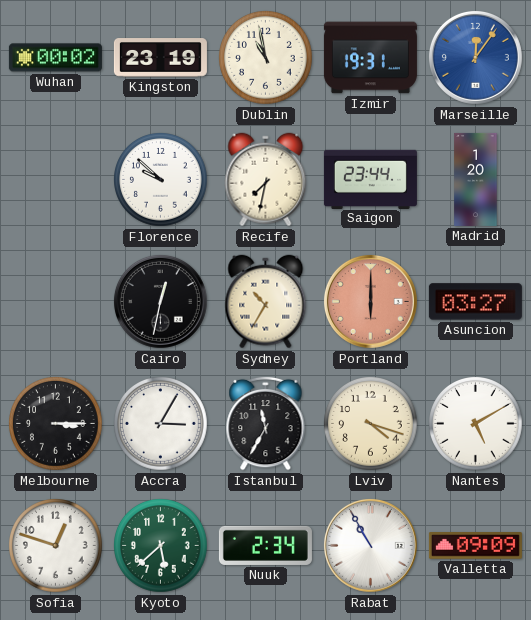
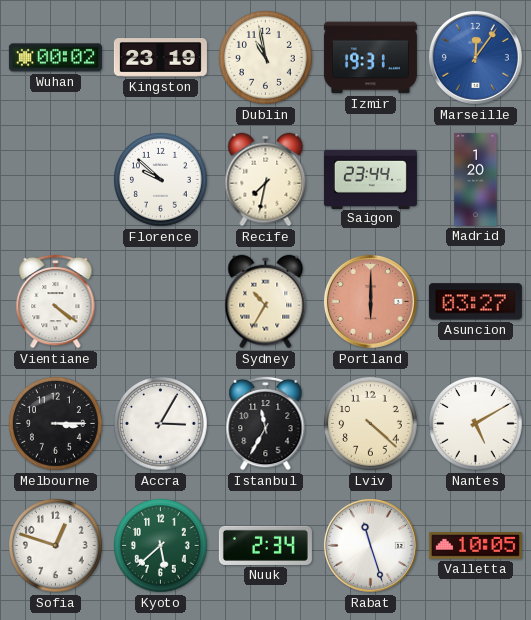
Vientiane: none -> 4:21 (56, 301)
Cairo: 12:32 -> none (160, 301)
Lviv: 4:18 -> 4:22 (371, 424)
Rabat: 10:55 -> 11:27 (370, 545)
Valletta: 09:09 -> 10:05 (475, 546)
